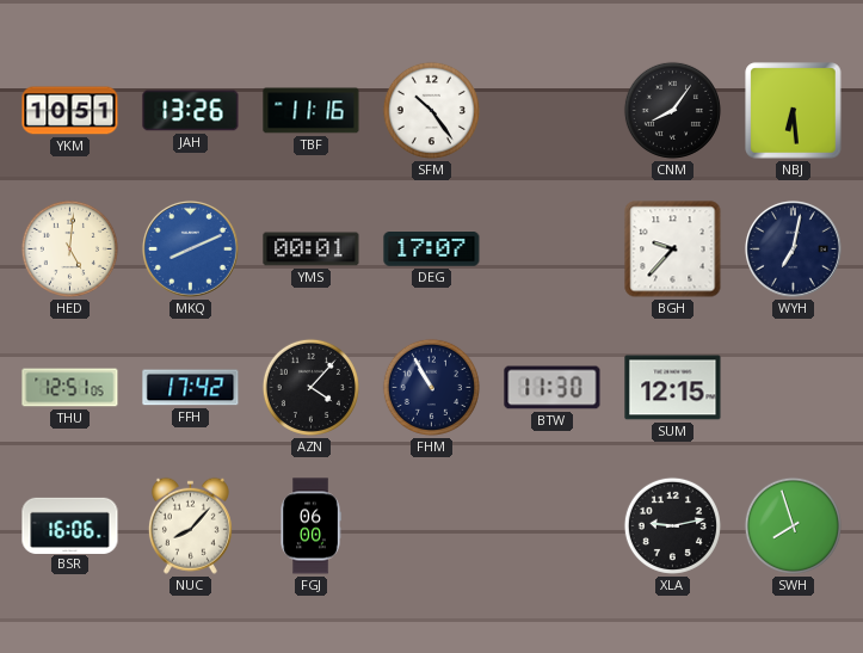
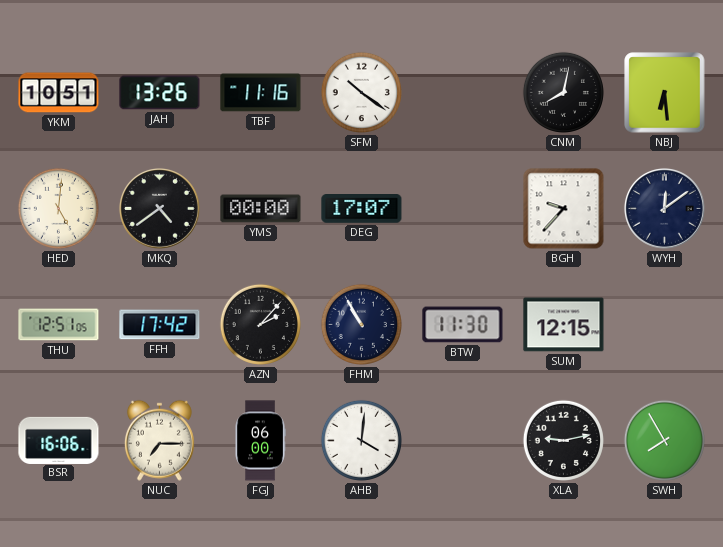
SFM: 10:24 -> 10:21 (361, 92)
CNM: 8:06 -> 8:02 (563, 92)
MKQ: 8:11 -> 4:39 (159, 208)
MKQ dial: blue -> black (159, 208)
YMS: 00:01 -> 00:00 (261, 209)
WYH: 7:02 -> 12:09 (664, 208)
AZN: 4:07 -> 2:07 (260, 324)
NUC: 8:07 -> 7:15 (159, 440)
AHB: none -> 4:01 (361, 440)
SWH: 7:57 -> 7:55 (664, 440)
